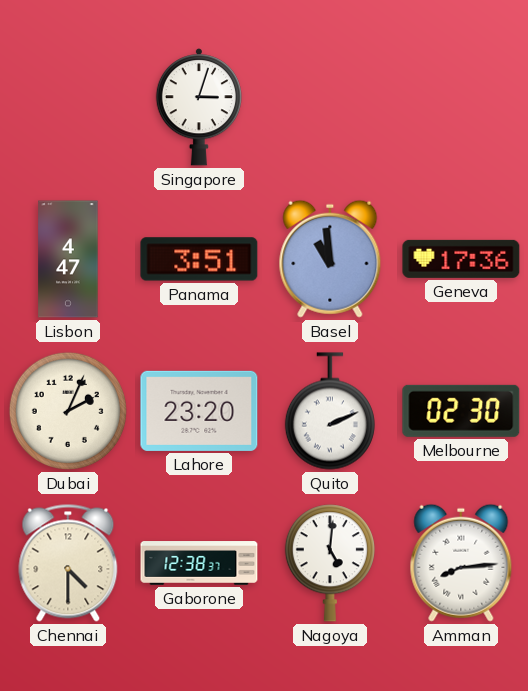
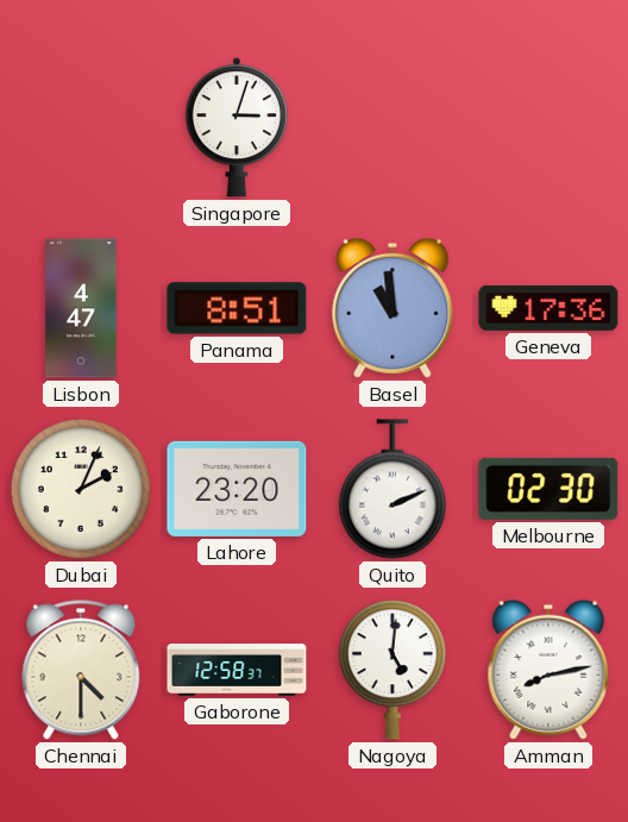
Panama: 3:51 -> 8:51 (237, 308)
Gaborone: 12:38 -> 12:58 (237, 670)
Amman: 8:14 -> 8:13 (548, 670)
